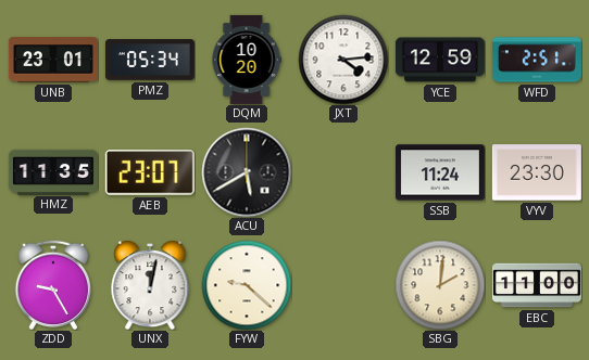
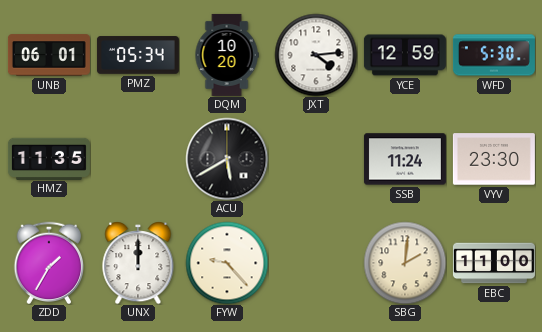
UNB: 23:01 -> 06:01 (49, 55)
WFD: 2:51 -> 5:30 (494, 55)
AEB: 23:07 -> none (150, 172)
ZDD: 9:25 -> 1:35 (49, 263)
UNX: 12:02 -> 12:00 (138, 263)
FYW: 9:22 -> 9:23 (227, 263)
